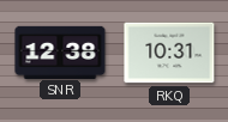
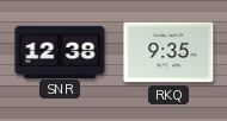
RKQ: 10:31 -> 9:35 (168, 52)
